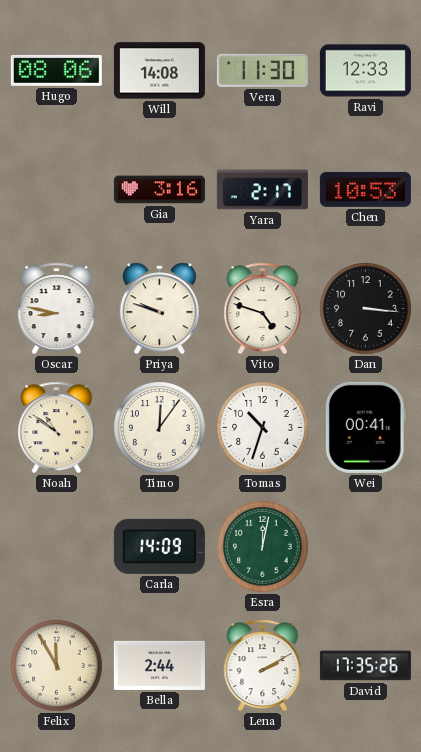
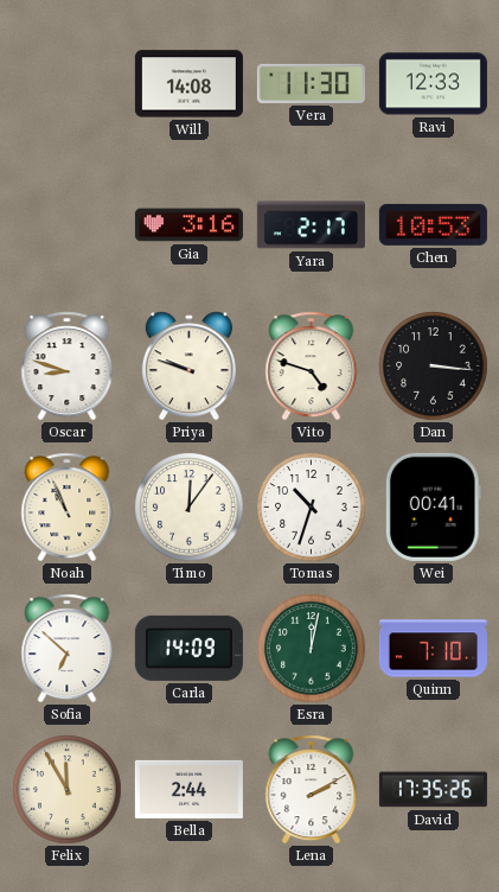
Hugo: 08:06 -> none (56, 70)
Oscar: 8:47 -> 8:48 (68, 367)
Noah: 10:51 -> 10:56 (68, 508)
Sofia: none -> 6:52 (68, 649)
Quinn: none -> 7:10 (433, 649)
